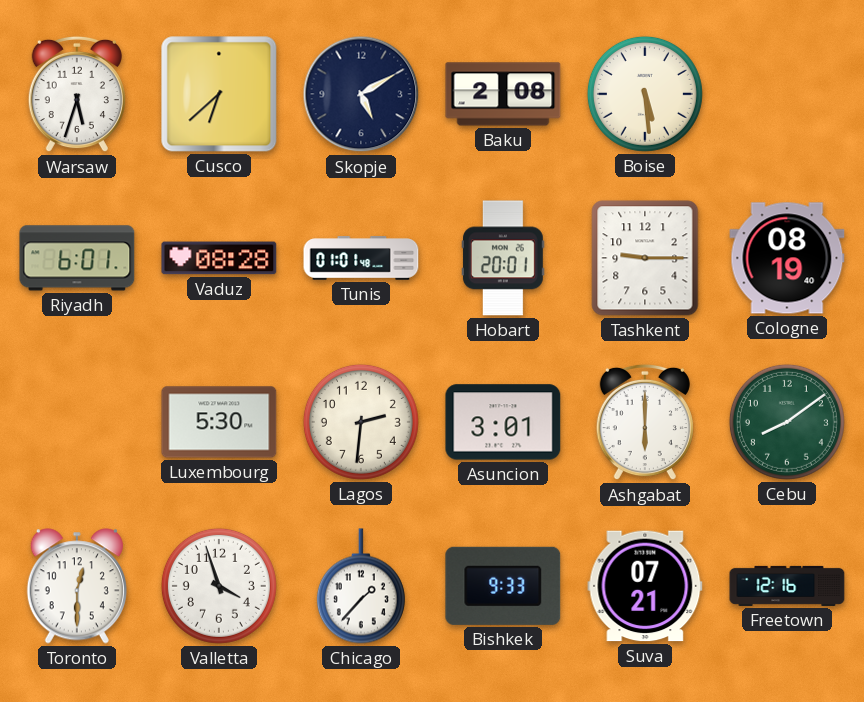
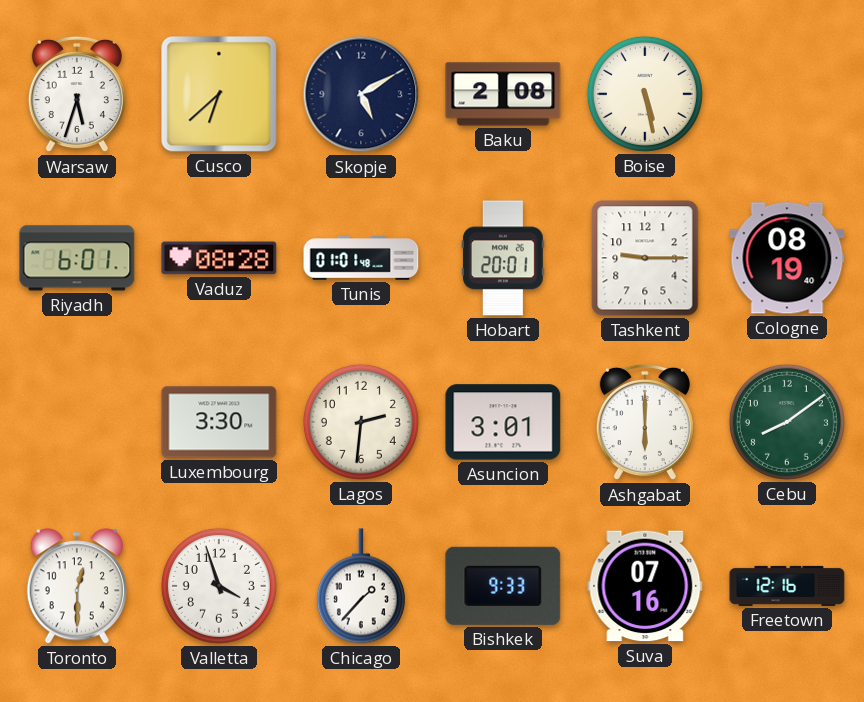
Boise: 5:29 -> 5:28 (645, 94)
Luxembourg: 5:30 -> 3:30 (219, 422)
Suva: 07:21 -> 07:16 (645, 586)
